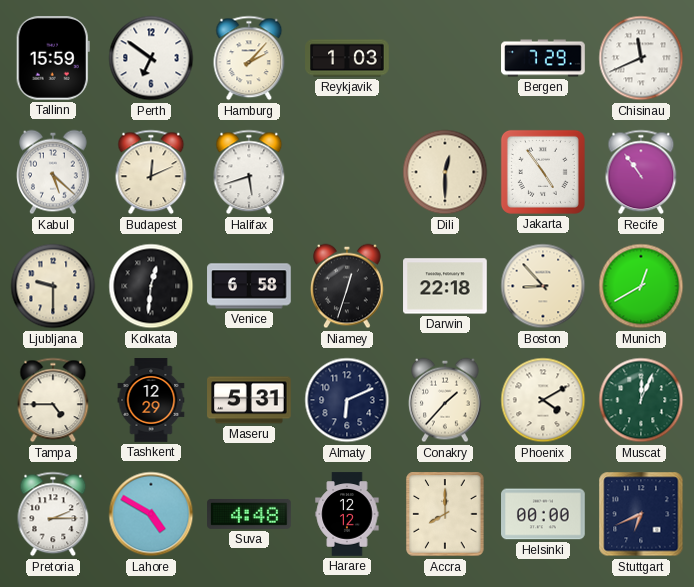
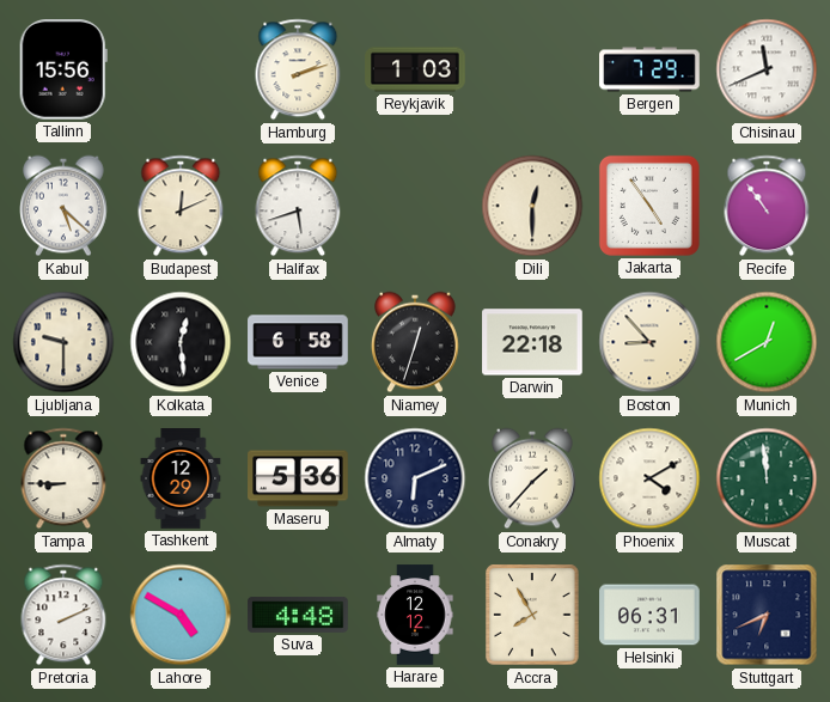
Tallinn: 15:59 -> 15:56 (63, 71)
Perth: 6:51 -> none (151, 58)
Hamburg: 2:07 -> 2:12 (298, 69)
Kolkata: 12:31 -> 12:29 (181, 342)
Tampa: 4:45 -> 8:45 (63, 478)
Maseru: 5:31 -> 5:36 (298, 478)
Muscat: 12:04 -> 11:59 (767, 478)
Pretoria: 2:15 -> 2:11 (63, 615)
Accra: 8:00 -> 7:55 (532, 615)
Helsinki: 00:00 -> 06:31 (649, 615)
